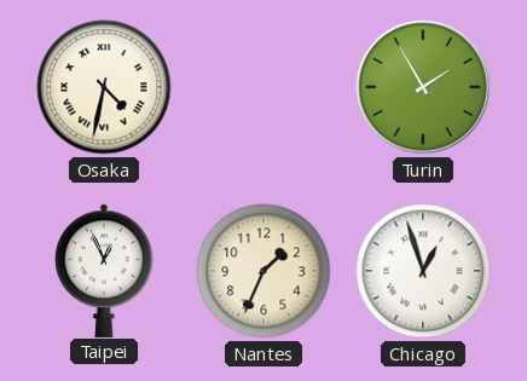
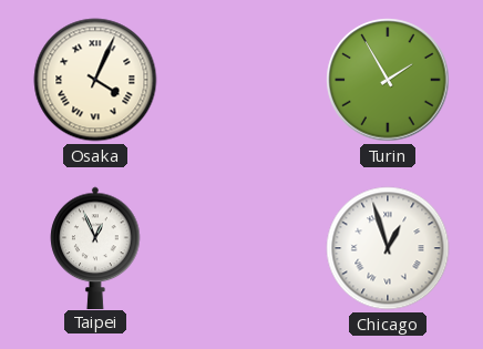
Osaka: 4:32 -> 4:04 (95, 80)
Nantes: 1:34 -> none (263, 271)
